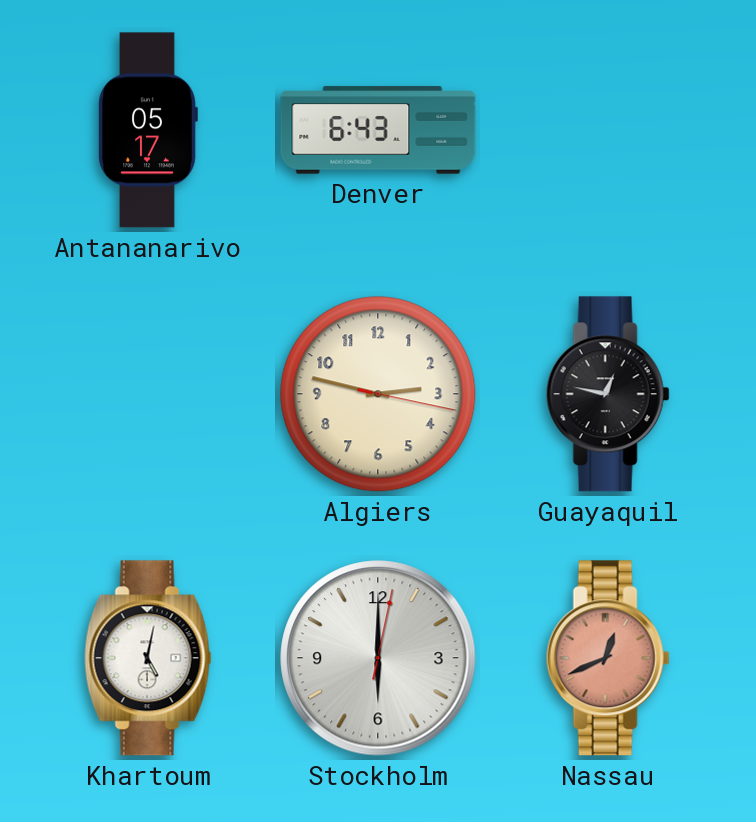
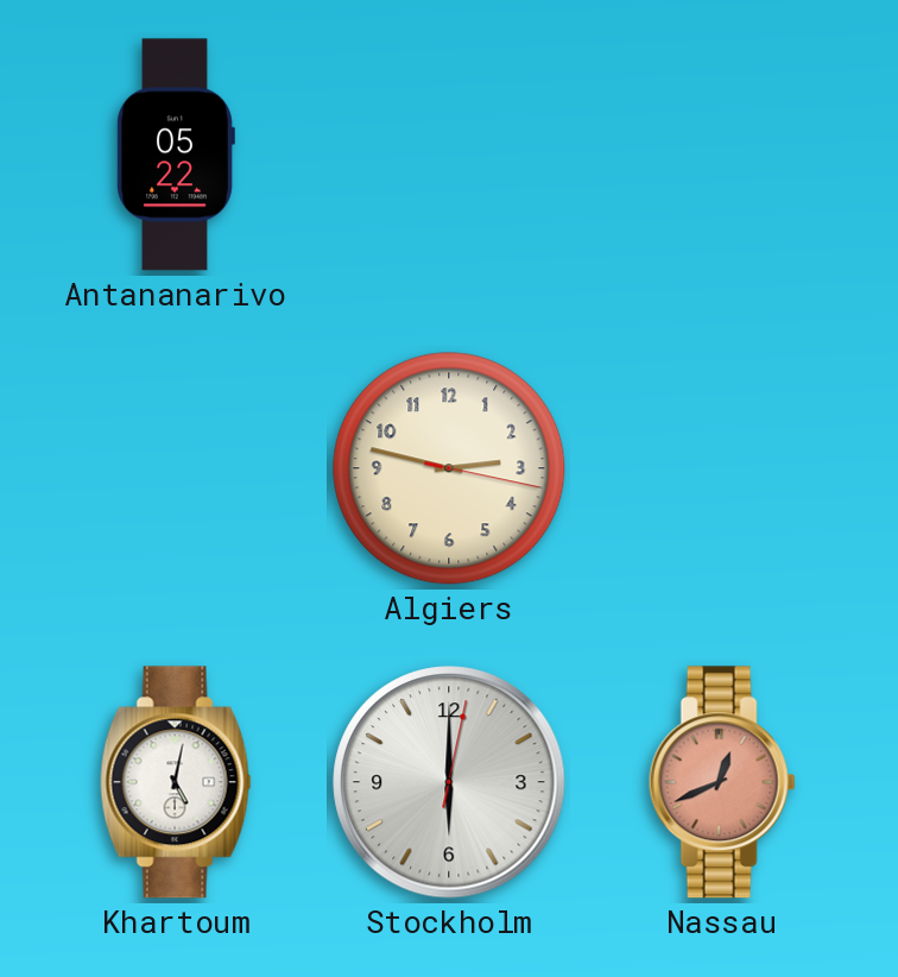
Antananarivo: 05:17 -> 05:22 (176, 155)
Denver: 6:43 -> none (378, 130)
Guayaquil: 12:47 -> none (608, 394)
